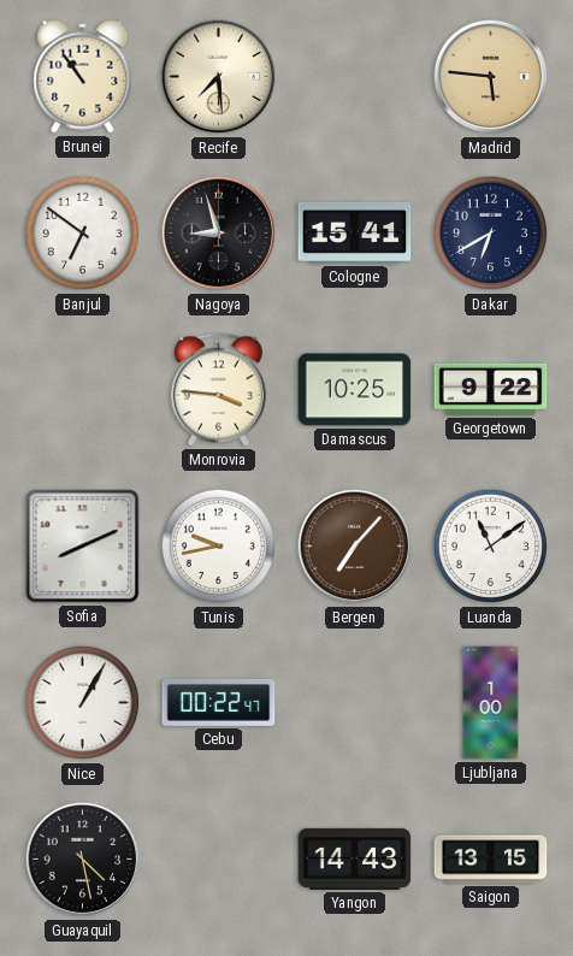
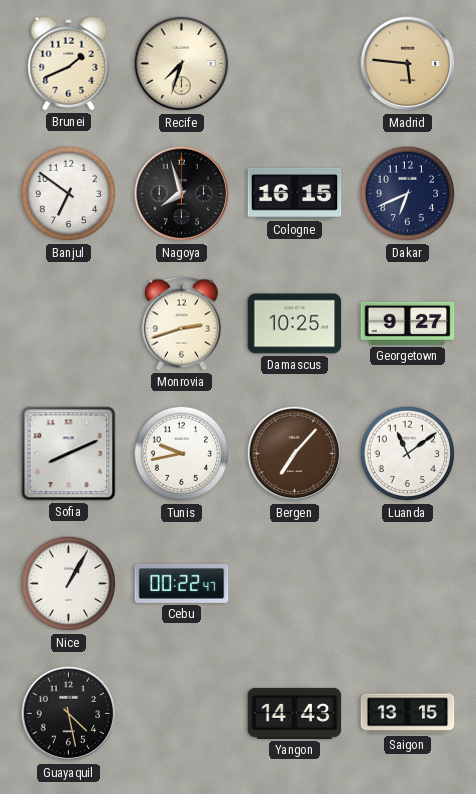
Brunei: 10:54 -> 1:41 (69, 64)
Recife: 7:29 -> 7:33 (182, 64)
Nagoya: 8:57 -> 7:57 (182, 194)
Cologne: 15:41 -> 16:15 (295, 193)
Dakar: 6:40 -> 6:41 (408, 194)
Monrovia: 3:46 -> 2:42 (181, 324)
Georgetown: 9:22 -> 9:27 (408, 323)
Ljubljana: 1:00 -> none (491, 703)
